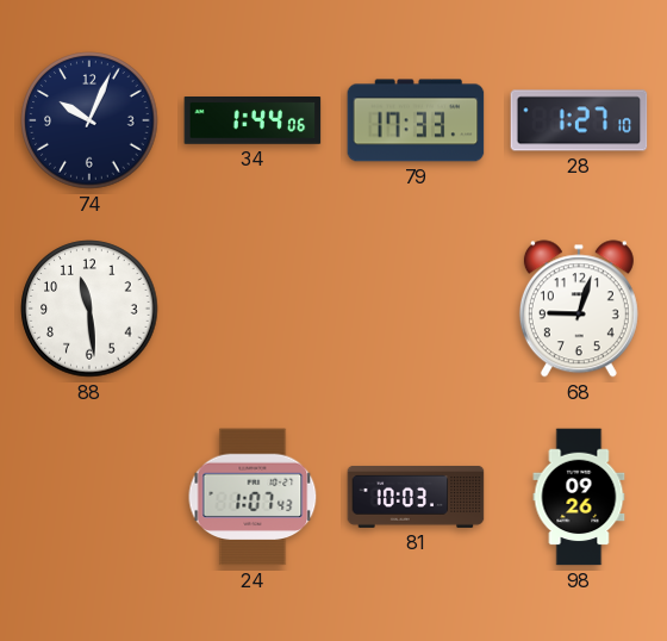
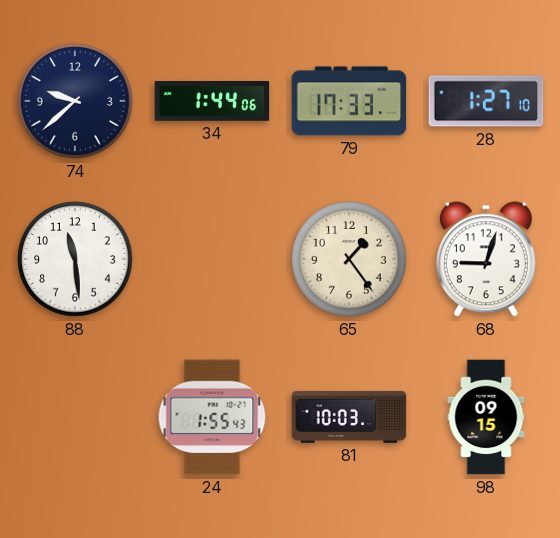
74: 10:04 -> 9:38 (75, 101)
65: none -> 1:24 (349, 259)
24: 1:07 -> 1:55 (212, 417)
98: 09:26 -> 09:15 (486, 417)
